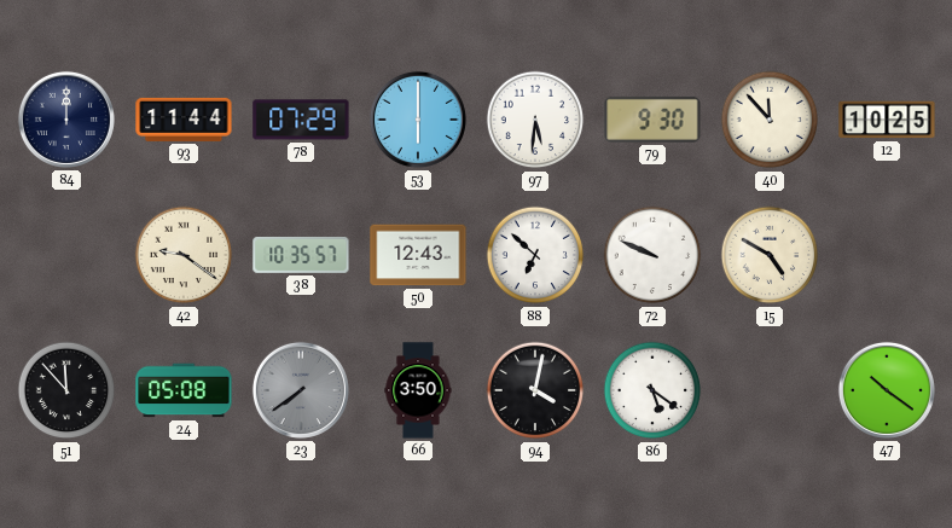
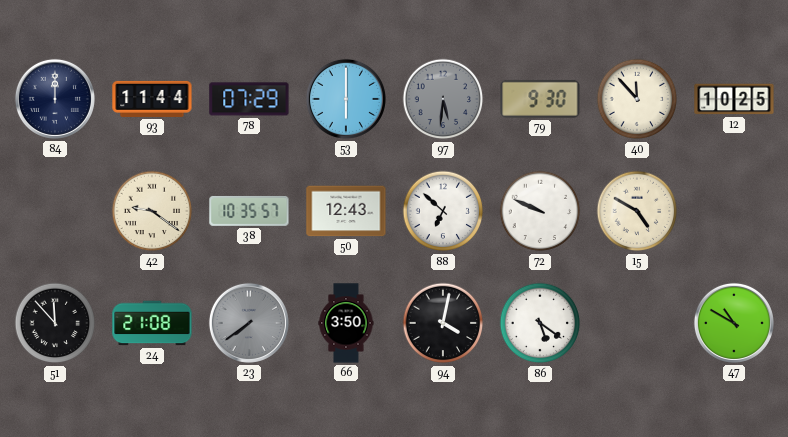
97 dial: white -> grey (443, 99)
24: 05:08 -> 21:08 (152, 323)
47: 10:21 -> 10:50 (734, 323)
